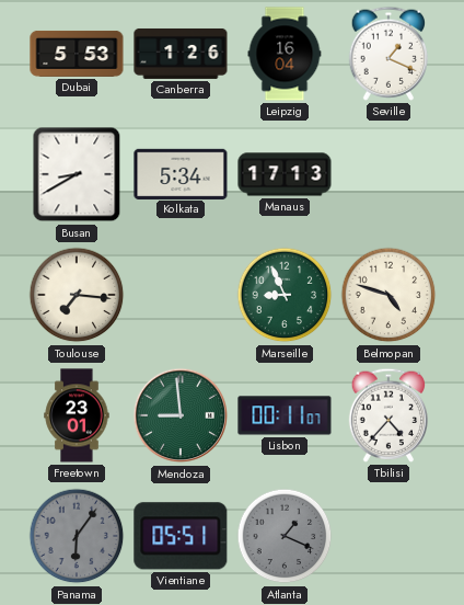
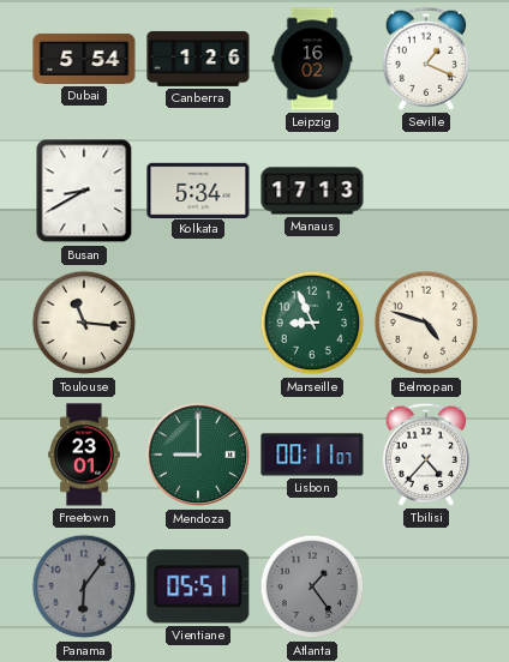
Dubai: 5:53 -> 5:54 (84, 59)
Leipzig: 16:04 -> 16:02 (312, 59)
Toulouse: 7:16 -> 11:16 (84, 323)
Mendoza: 8:59 -> 9:00 (198, 455)
Atlanta: 1:19 -> 1:24 (312, 586)
